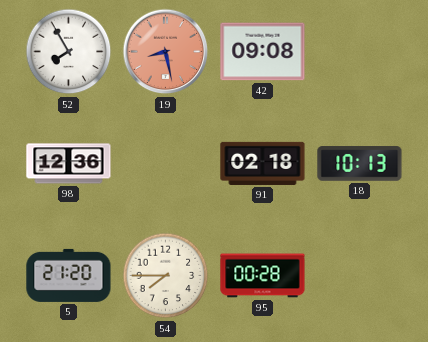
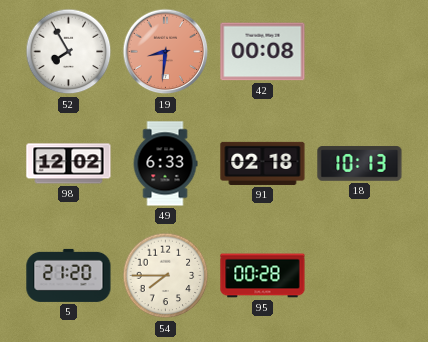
19: 8:28 -> 8:31 (166, 52)
42: 09:08 -> 00:08 (263, 52)
98: 12:36 -> 12:02 (69, 164)
49: none -> 6:33 (165, 164)
